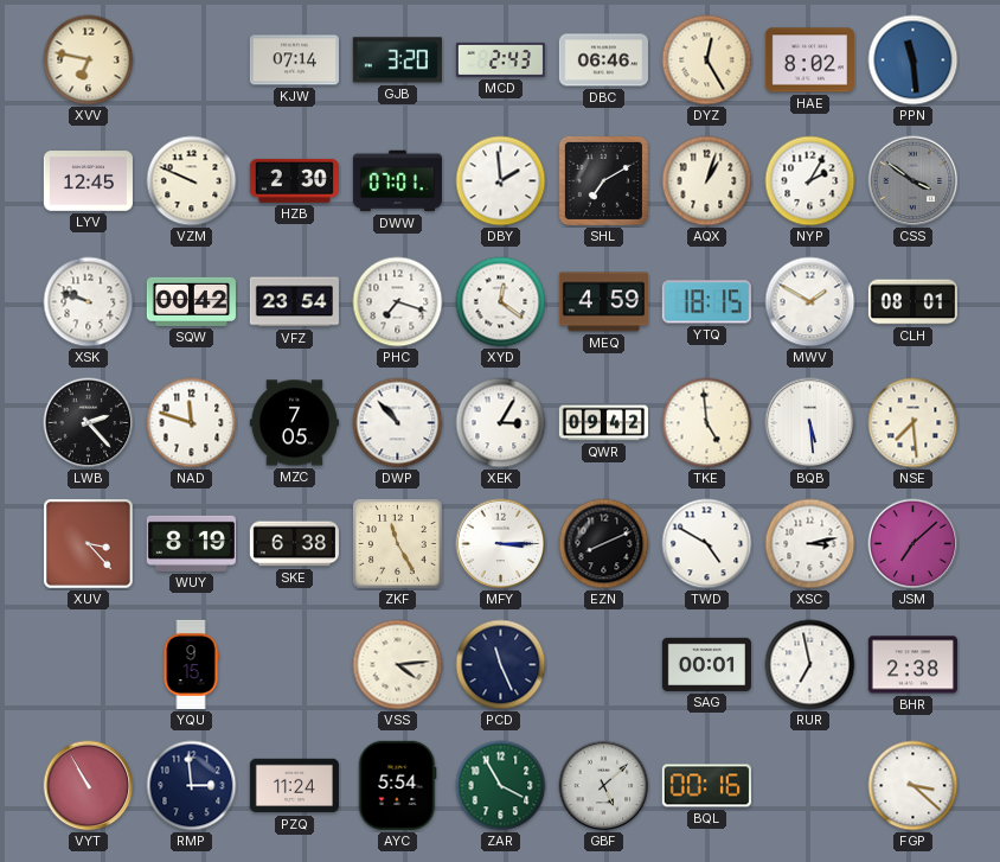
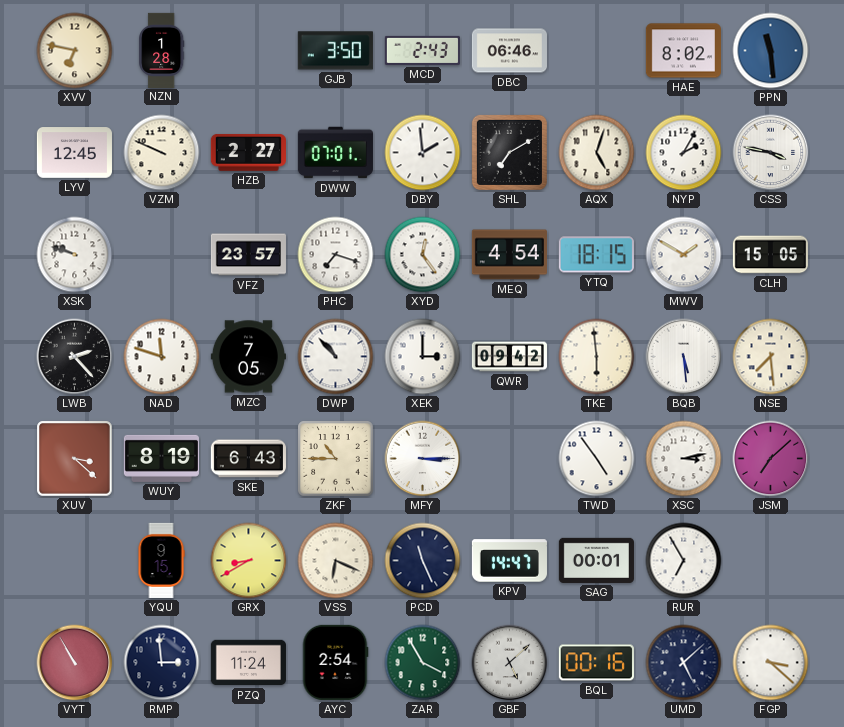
NZN: none -> 1:28 (162, 50)
KJW: 07:14 -> none (294, 60)
GJB: 3:20 -> 3:50 (335, 51)
DYZ: 12:25 -> none (707, 60)
HZB: 2:30 -> 2:27 (248, 152)
AQX: 1:03 -> 5:03 (597, 153)
CSS: 3:51 -> 3:47 (771, 153)
CSS dial: grey -> white (771, 153)
SQW: 00:42 -> none (191, 301)
VFZ: 23:54 -> 23:57 (248, 255)
XYD: 12:21 -> 12:24 (423, 255)
MEQ: 4:59 -> 4:54 (509, 255)
CLH: 08:01 -> 15:05 (770, 255)
XEK: 3:05 -> 3:00 (423, 357)
TKE: 4:59 -> 5:59 (597, 357)
XUV: 3:23 -> 3:22 (75, 459)
SKE: 6:38 -> 6:43 (248, 459)
ZKF: 11:25 -> 10:45 (336, 459)
EZN: 8:11 -> none (604, 544)
TWD: 4:50 -> 4:54 (597, 459)
GRX: none -> 8:40 (249, 561)
VSS: 4:14 -> 6:19 (336, 561)
KPV: none -> 14:47 (509, 561)
RUR: 6:58 -> 6:55 (684, 561)
BHR: 2:38 -> none (912, 665)
AYC: 5:54 -> 2:54 (335, 662)
UMD: none -> 5:08 (684, 663)
